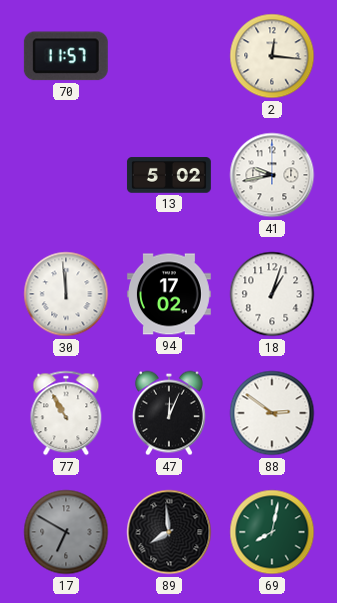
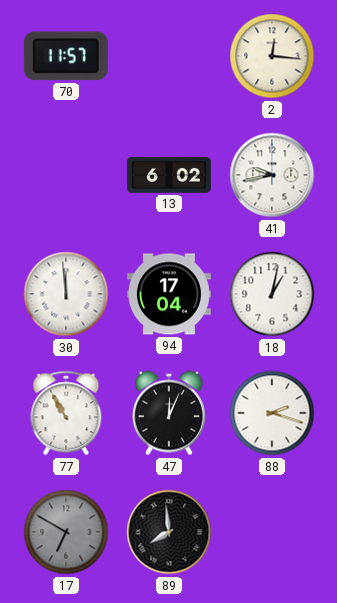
13: 5:02 -> 6:02 (169, 175)
94: 17:02 -> 17:04 (169, 294)
18: 1:03 -> 1:02 (272, 294)
88: 2:51 -> 2:18 (272, 413)
69: 8:02 -> none (272, 532)
